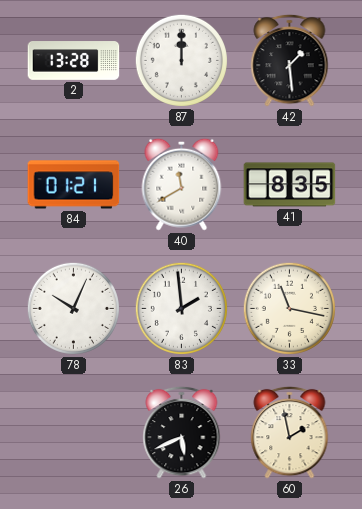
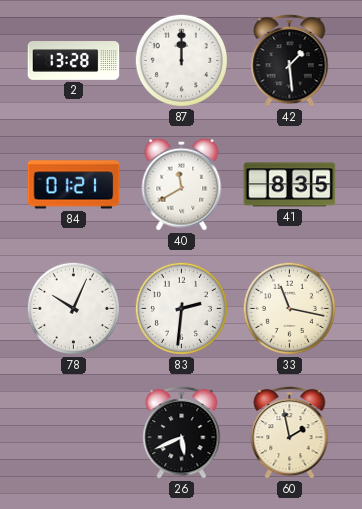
83: 1:59 -> 2:31 (181, 308)
